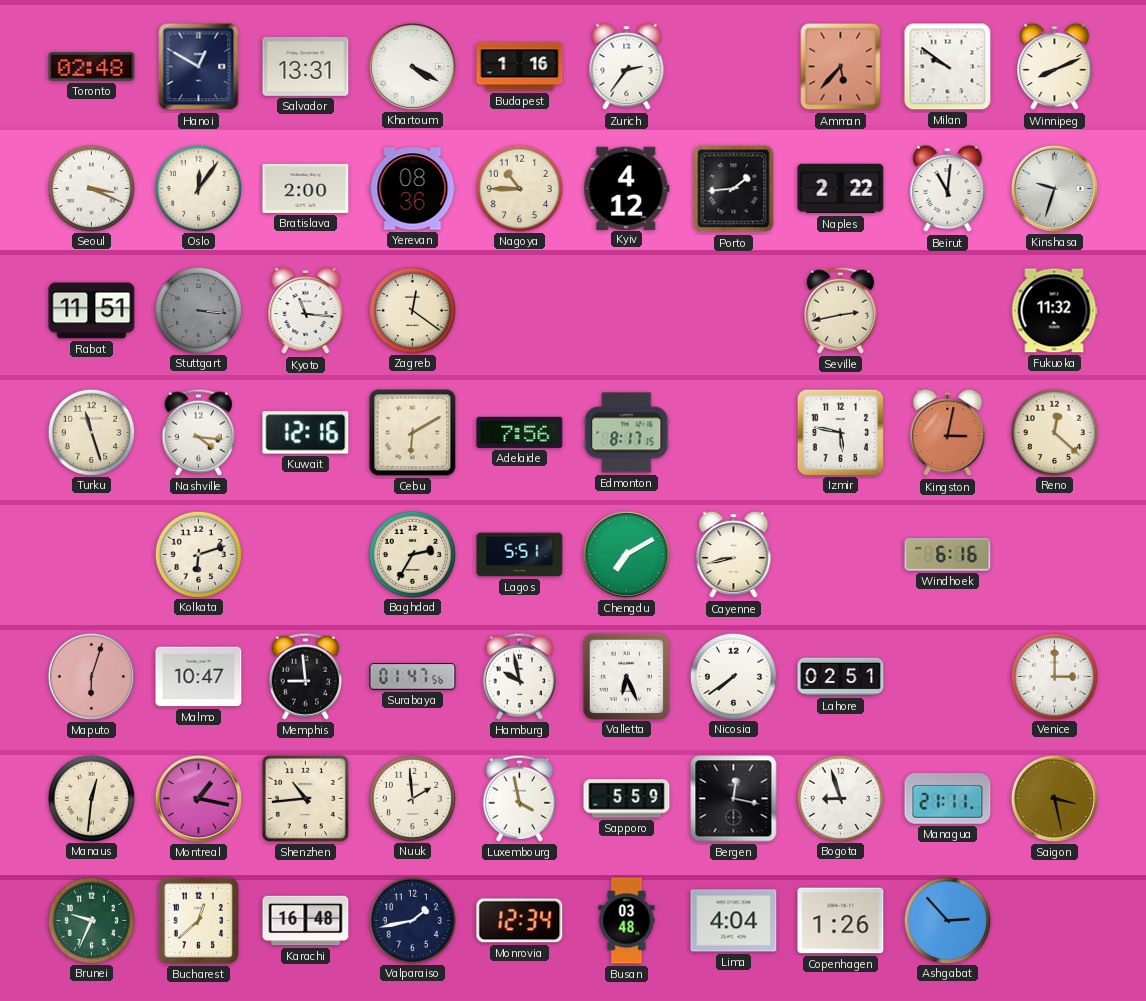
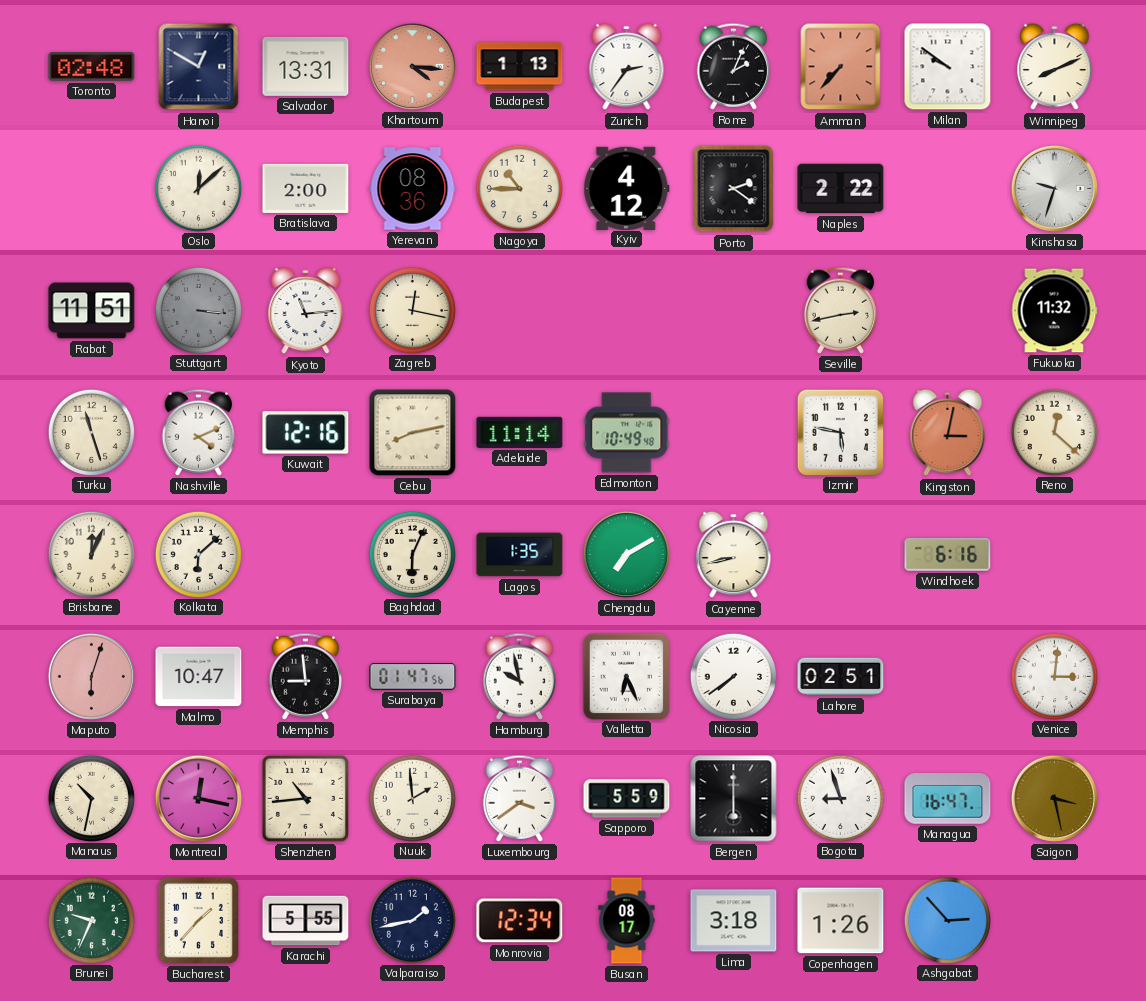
Khartoum: 4:20 -> 4:16 (412, 66)
Khartoum dial: white -> salmon (412, 66)
Budapest: 1:16 -> 1:13 (520, 67)
Rome: none -> 2:04 (733, 66)
Amman: 5:37 -> 7:37 (841, 67)
Seoul: 3:19 -> none (91, 188)
Oslo: 12:06 -> 12:08 (198, 188)
Porto: 1:44 -> 2:21 (734, 189)
Beirut: 11:01 -> none (948, 189)
Kyoto: 11:16 -> 11:14 (306, 311)
Zagreb: 12:21 -> 12:17 (412, 310)
Nashville: 4:16 -> 4:11 (198, 432)
Cebu: 6:10 -> 8:13 (413, 433)
Adelaide: 7:56 -> 11:14 (520, 432)
Edmonton: 8:17 -> 10:49 (627, 433)
Brisbane: none -> 12:04 (91, 554)
Kolkata: 6:12 -> 6:08 (198, 554)
Baghdad: 2:35 -> 6:04 (412, 554)
Lagos: 5:51 -> 1:35 (520, 555)
Venice: 3:00 -> 3:01 (1054, 676)
Manaus: 12:31 -> 10:32 (91, 798)
Montreal: 1:17 -> 12:17 (198, 798)
Luxembourg: 3:58 -> 3:39 (519, 798)
Bergen: 12:17 -> 6:00 (734, 799)
Managua: 21:11 -> 16:47 (948, 799)
Bucharest: 12:38 -> 1:37 (198, 920)
Karachi: 16:48 -> 5:55 (306, 921)
Busan: 03:48 -> 08:17 (627, 921)
Lima: 4:04 -> 3:18 (734, 921)
